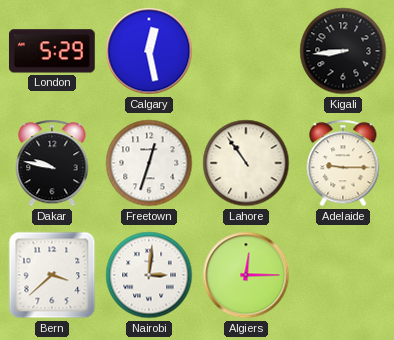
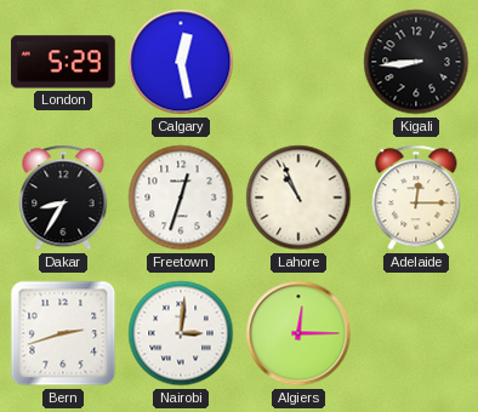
Dakar: 9:47 -> 8:35 (63, 198)
Lahore: 10:54 -> 10:56 (298, 198)
Adelaide: 9:15 -> 12:15 (416, 198)
Bern: 3:38 -> 2:42 (63, 333)
